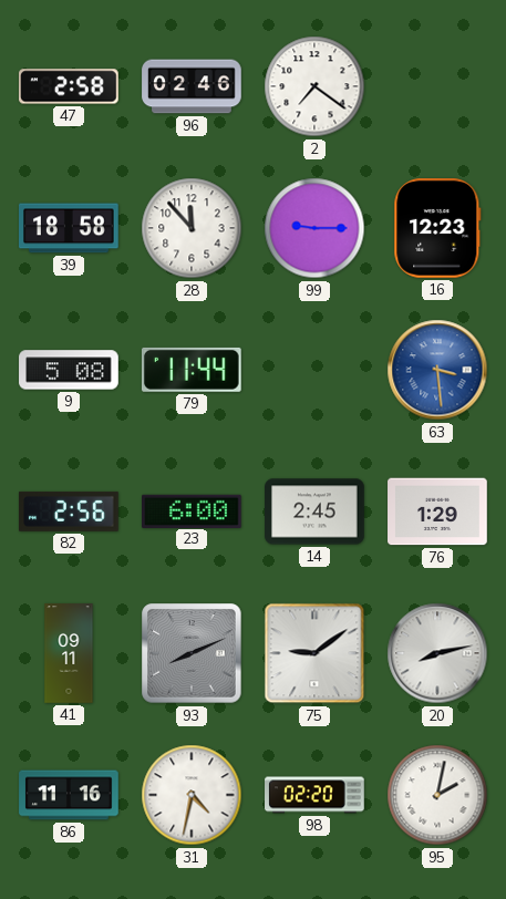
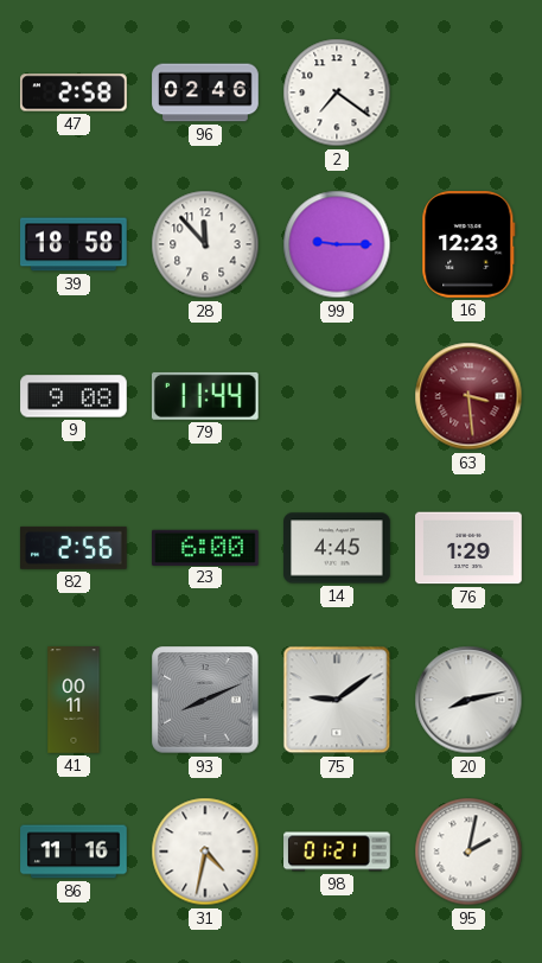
9: 5:08 -> 9:08 (74, 396)
63 dial: blue -> burgundy (468, 396)
14: 2:45 -> 4:45 (337, 548)
41: 09:11 -> 00:11 (74, 700)
98: 02:20 -> 01:21 (337, 852)
